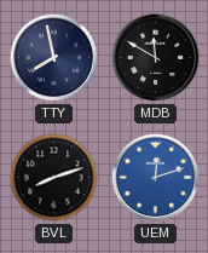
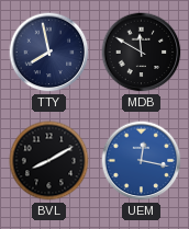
BVL: 8:12 -> 8:10 (49, 161)
UEM: 12:12 -> 12:17 (142, 161)
